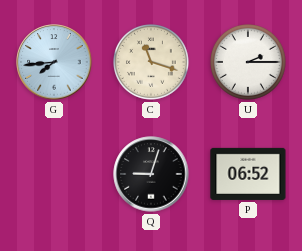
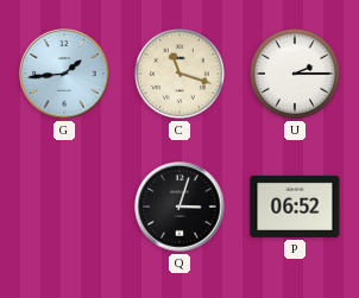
G: 7:44 -> 1:44 (64, 74)
Q: 9:03 -> 3:03 (179, 207)
